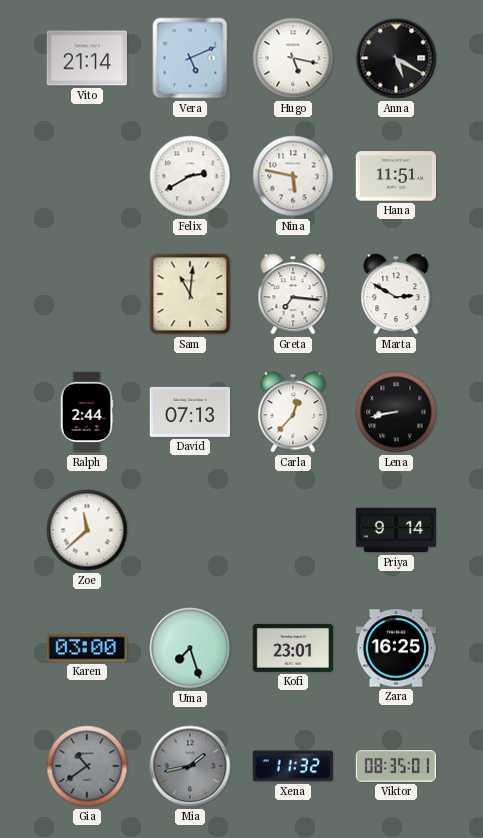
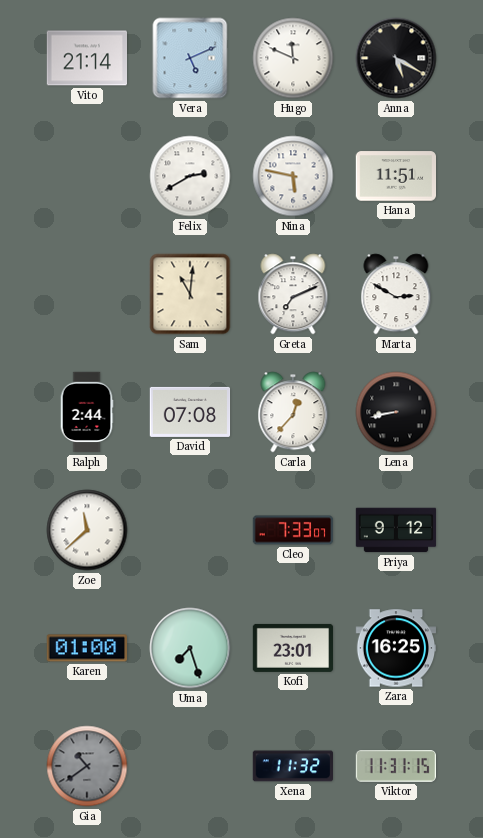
Hugo: 5:17 -> 11:49 (293, 58)
Greta: 7:16 -> 7:11 (293, 294)
David: 07:13 -> 07:08 (190, 412)
Cleo: none -> 7:33 (293, 530)
Priya: 9:14 -> 9:12 (396, 530)
Karen: 03:00 -> 01:00 (86, 648)
Mia: 1:43 -> none (190, 766)
Viktor: 08:35 -> 11:31 (395, 767)
